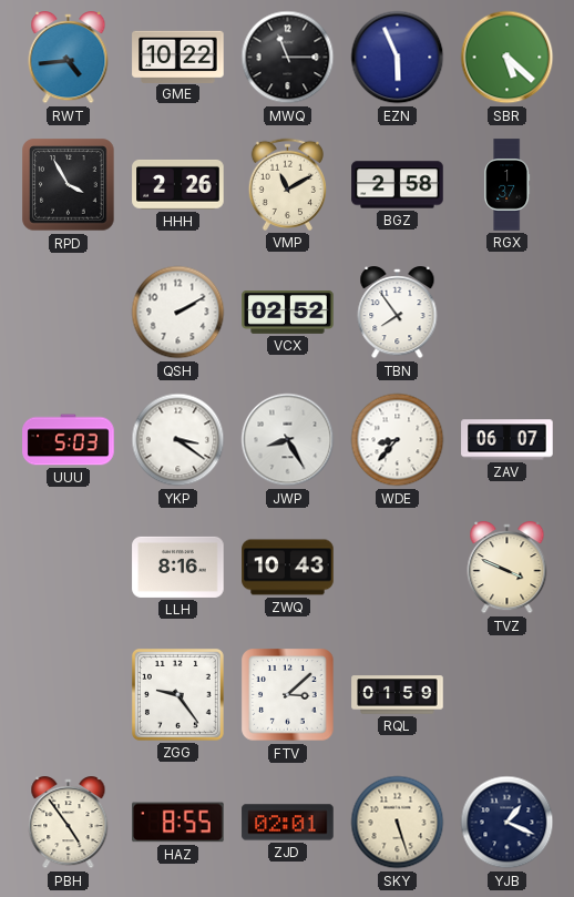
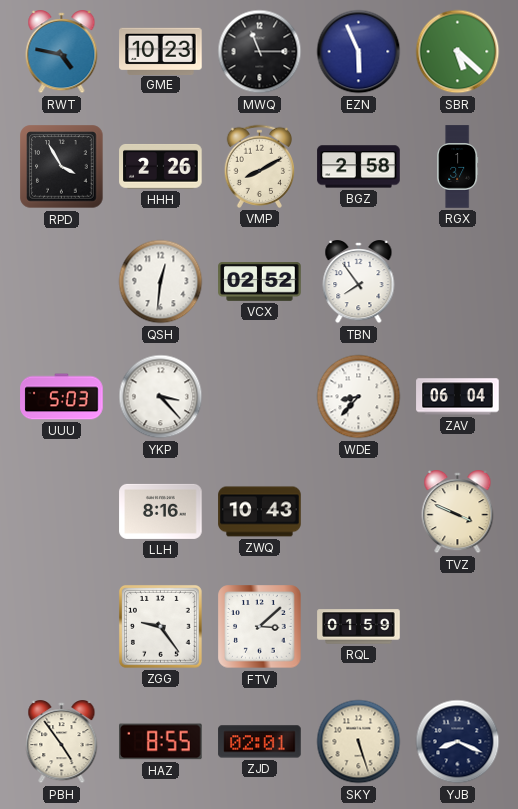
RWT: 4:44 -> 4:47 (62, 52)
GME: 10:22 -> 10:23 (161, 51)
VMP: 11:10 -> 8:10 (259, 166)
QSH: 2:10 -> 12:31 (161, 282)
YKP: 3:21 -> 3:23 (161, 397)
JWP: 8:25 -> none (288, 440)
ZAV: 06:07 -> 06:04 (458, 397)
YJB: 1:19 -> 8:19 (458, 742)
